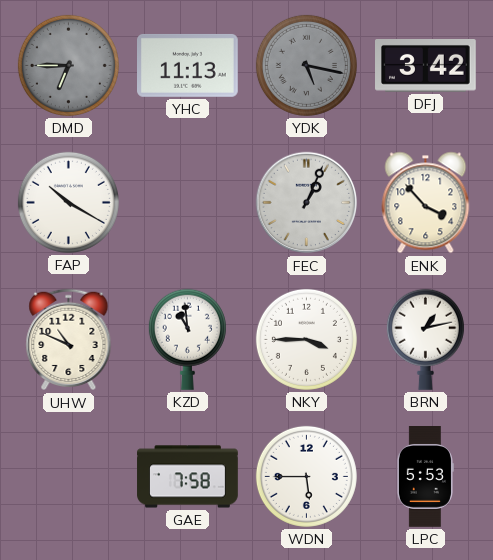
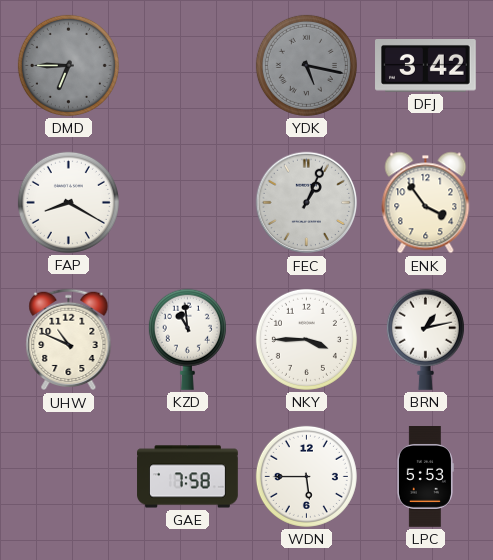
YHC: 11:13 -> none (188, 65)
FAP: 10:20 -> 8:20 (68, 202)
ENK: 3:53 -> 3:54 (426, 203)
